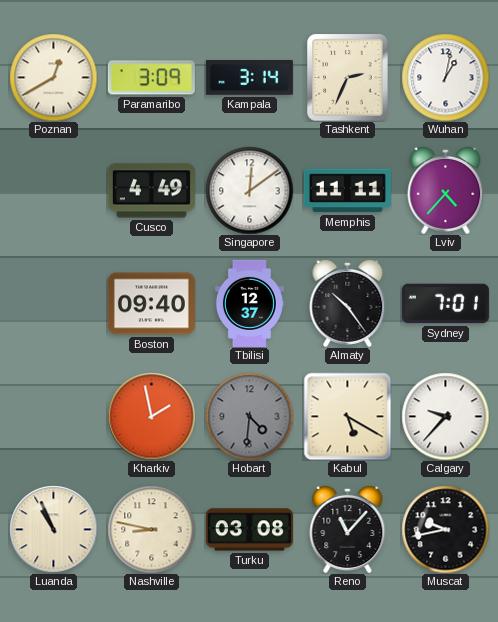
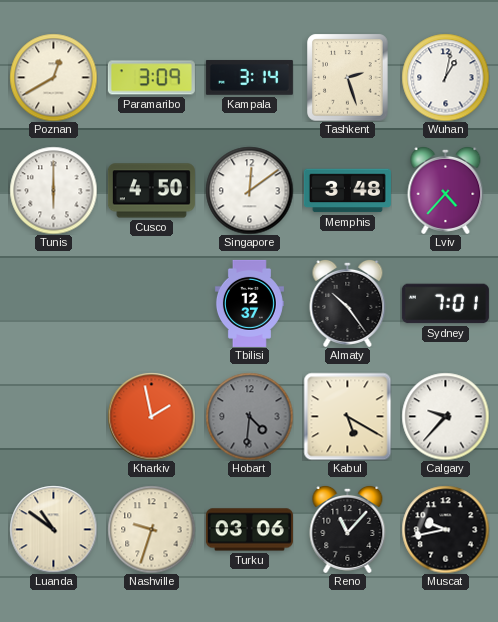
Tashkent: 2:34 -> 2:27 (348, 77)
Tunis: none -> 6:00 (53, 190)
Cusco: 4:49 -> 4:50 (151, 191)
Memphis: 11:11 -> 3:48 (347, 191)
Boston: 09:40 -> none (151, 304)
Luanda: 10:56 -> 10:51 (53, 529)
Nashville: 8:47 -> 9:33 (151, 529)
Turku: 03:08 -> 03:06 (249, 530)
